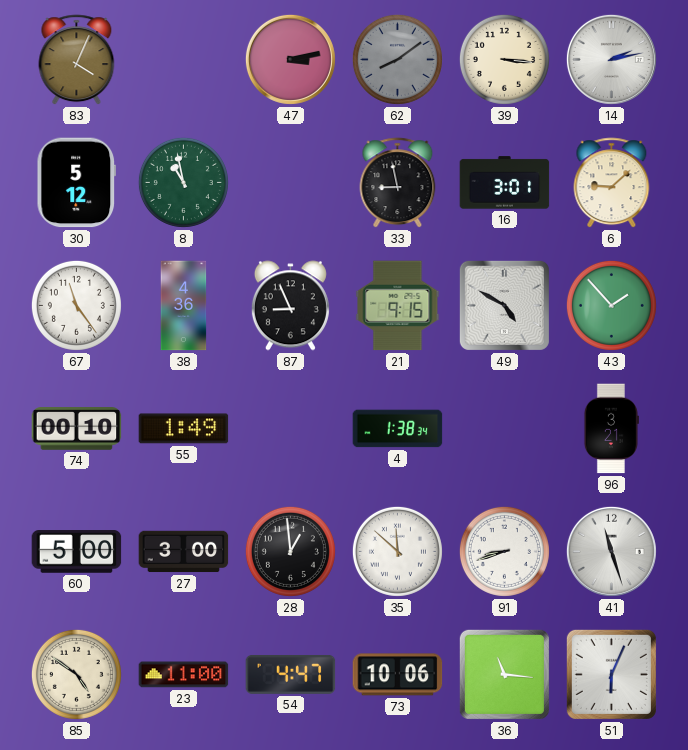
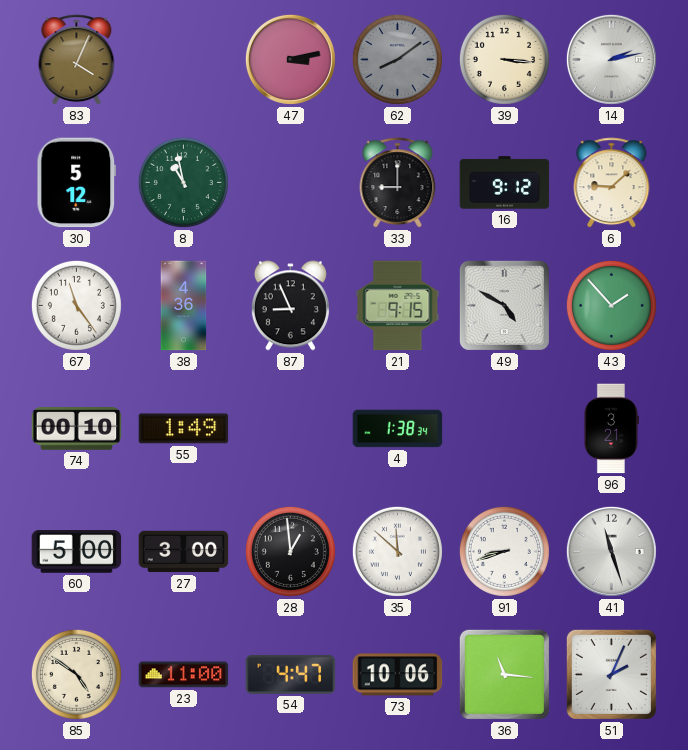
33: 8:58 -> 9:00 (398, 183)
16: 3:01 -> 9:12 (505, 183)
51: 6:04 -> 2:04 (611, 674)
